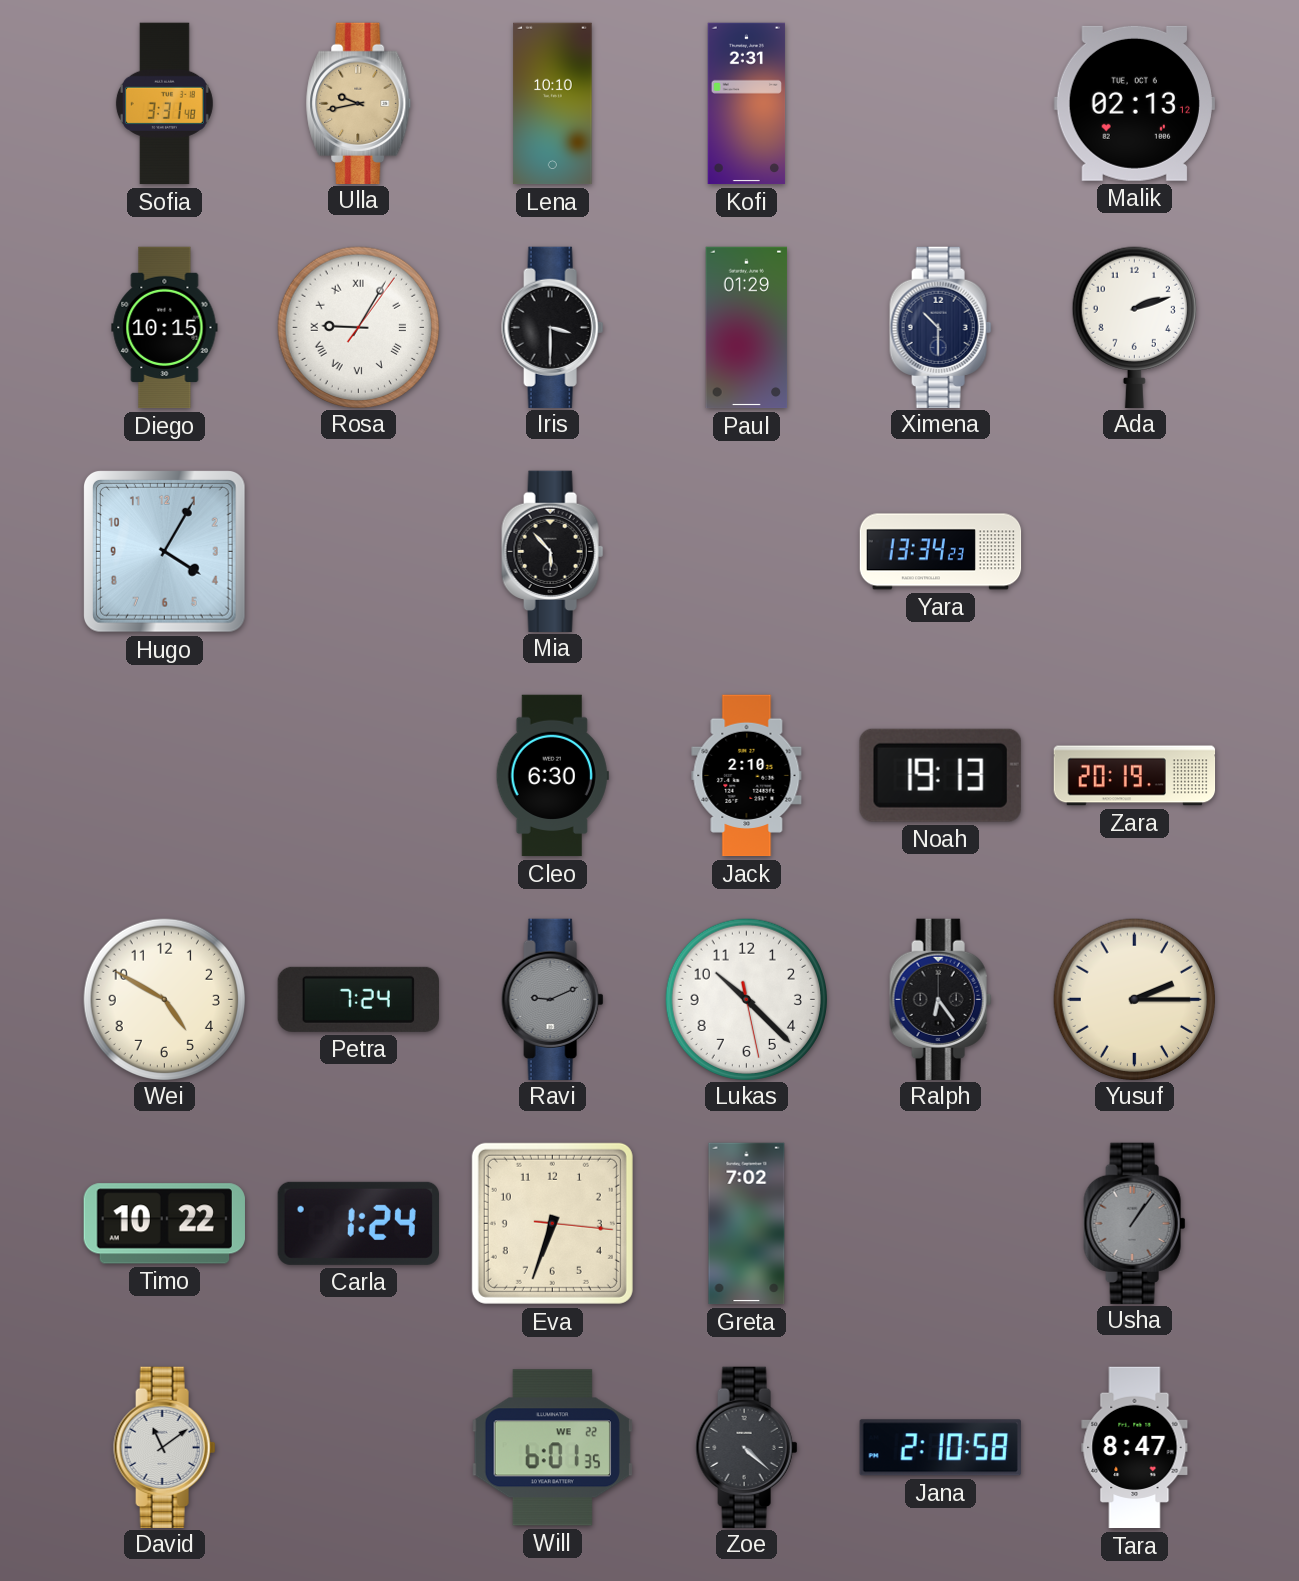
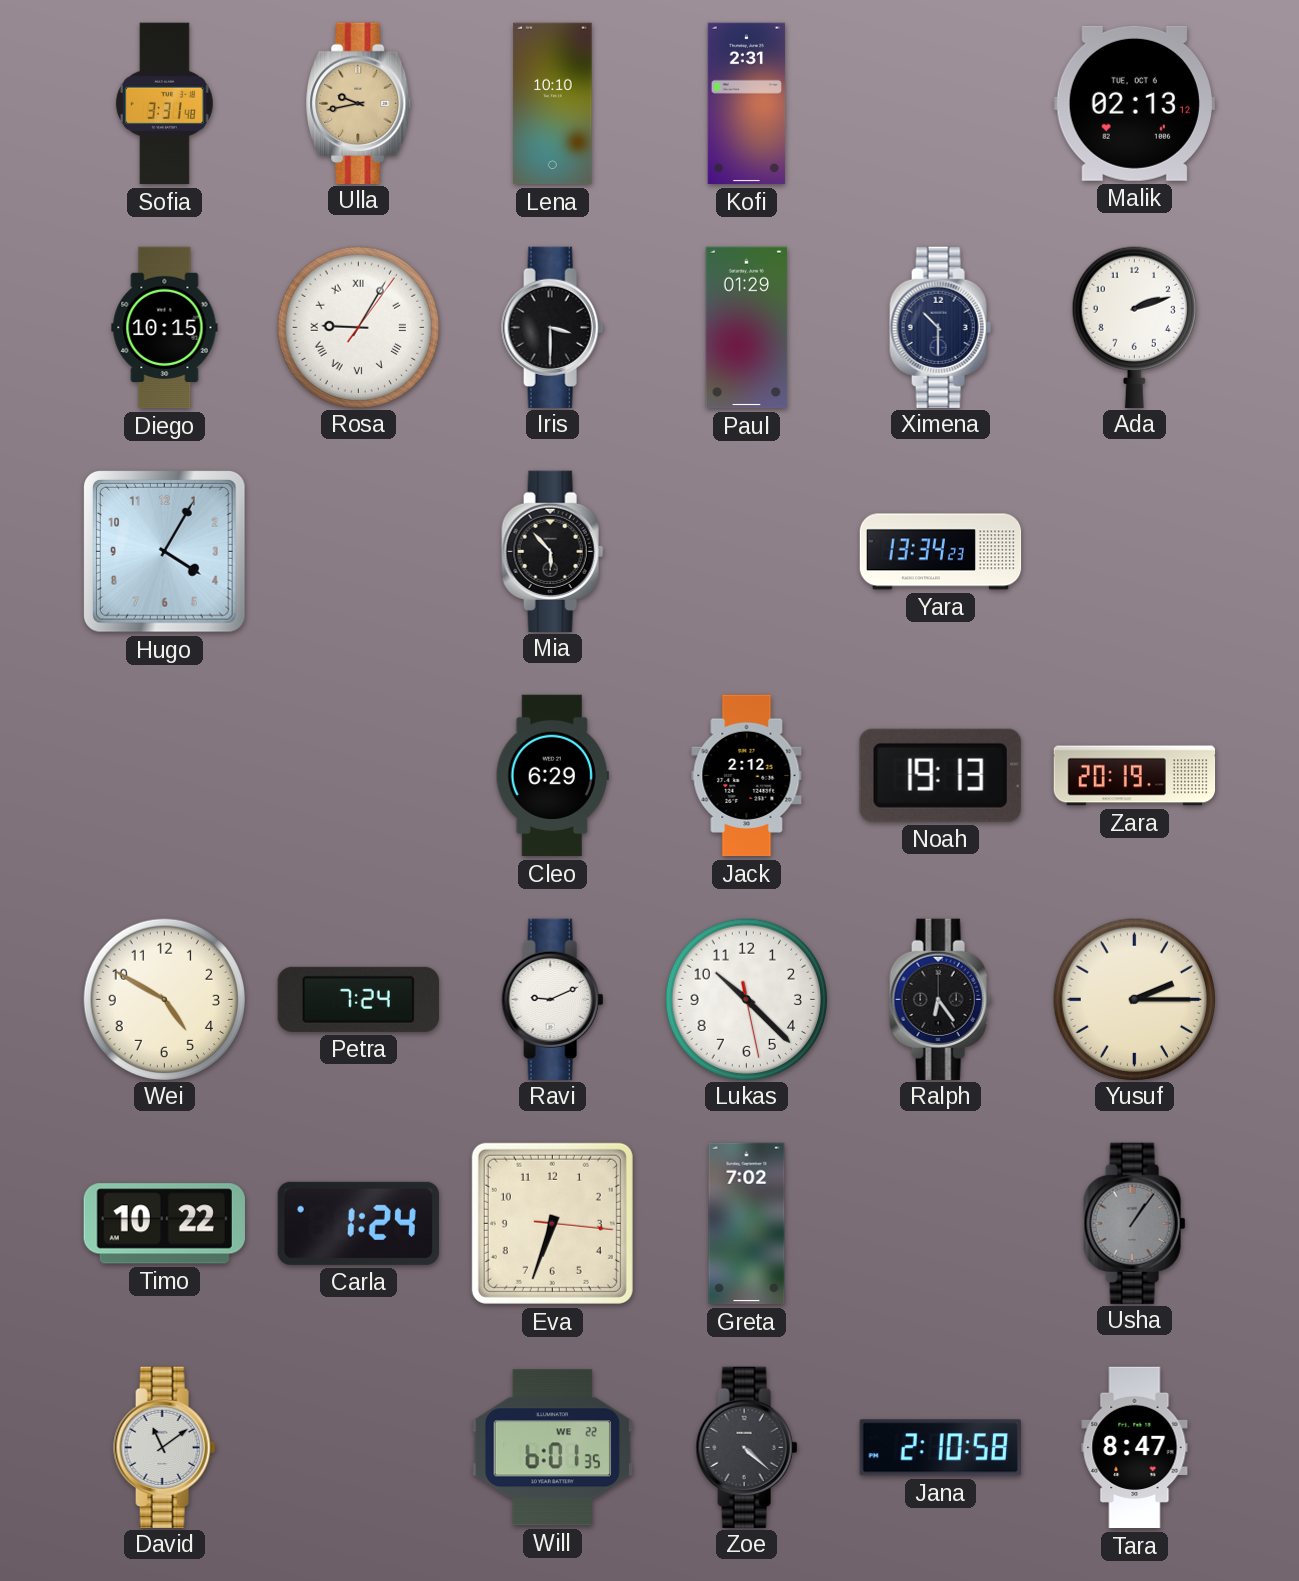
Cleo: 6:30 -> 6:29 (552, 776)
Jack: 2:10 -> 2:12 (747, 776)
Ravi dial: grey -> white (553, 999)
